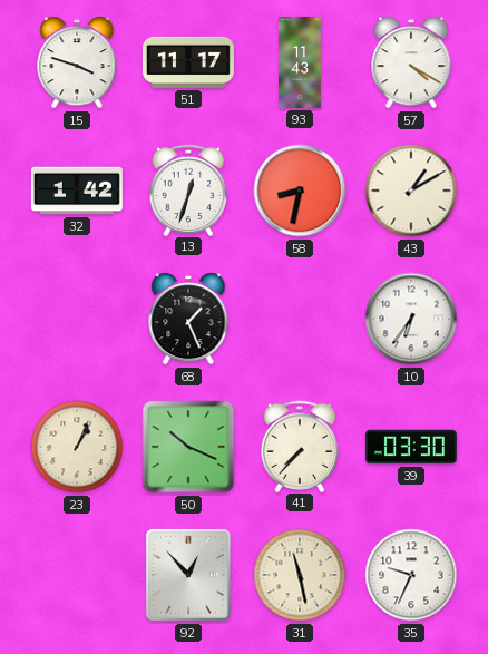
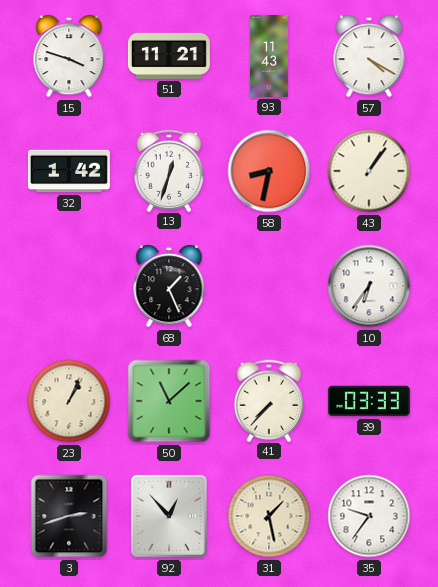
51: 11:17 -> 11:21 (169, 56)
43: 1:10 -> 1:06 (369, 171)
50: 10:19 -> 11:08 (169, 401)
39: 03:30 -> 03:33 (369, 401)
3: none -> 2:42 (69, 516)
31: 11:28 -> 1:28 (269, 516)
35: 9:34 -> 9:36 (369, 516)
